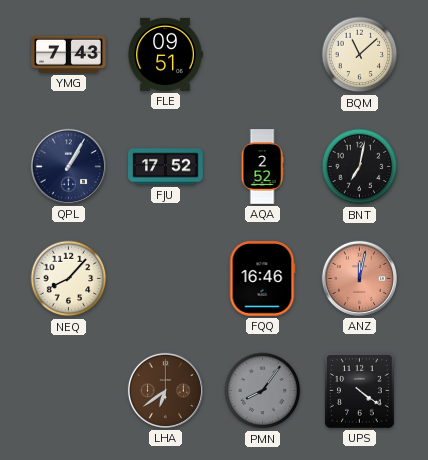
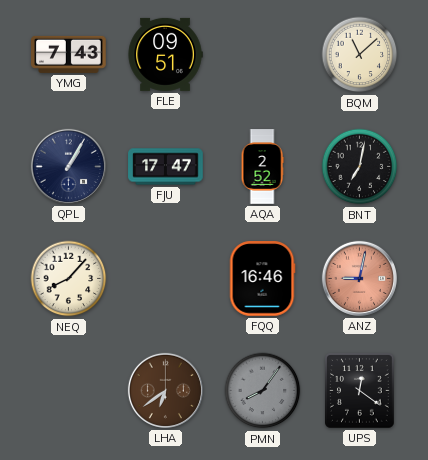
FJU: 17:52 -> 17:47 (166, 167)
ANZ: 12:02 -> 9:02 (359, 278)
UPS: 4:21 -> 12:21 (360, 391)
